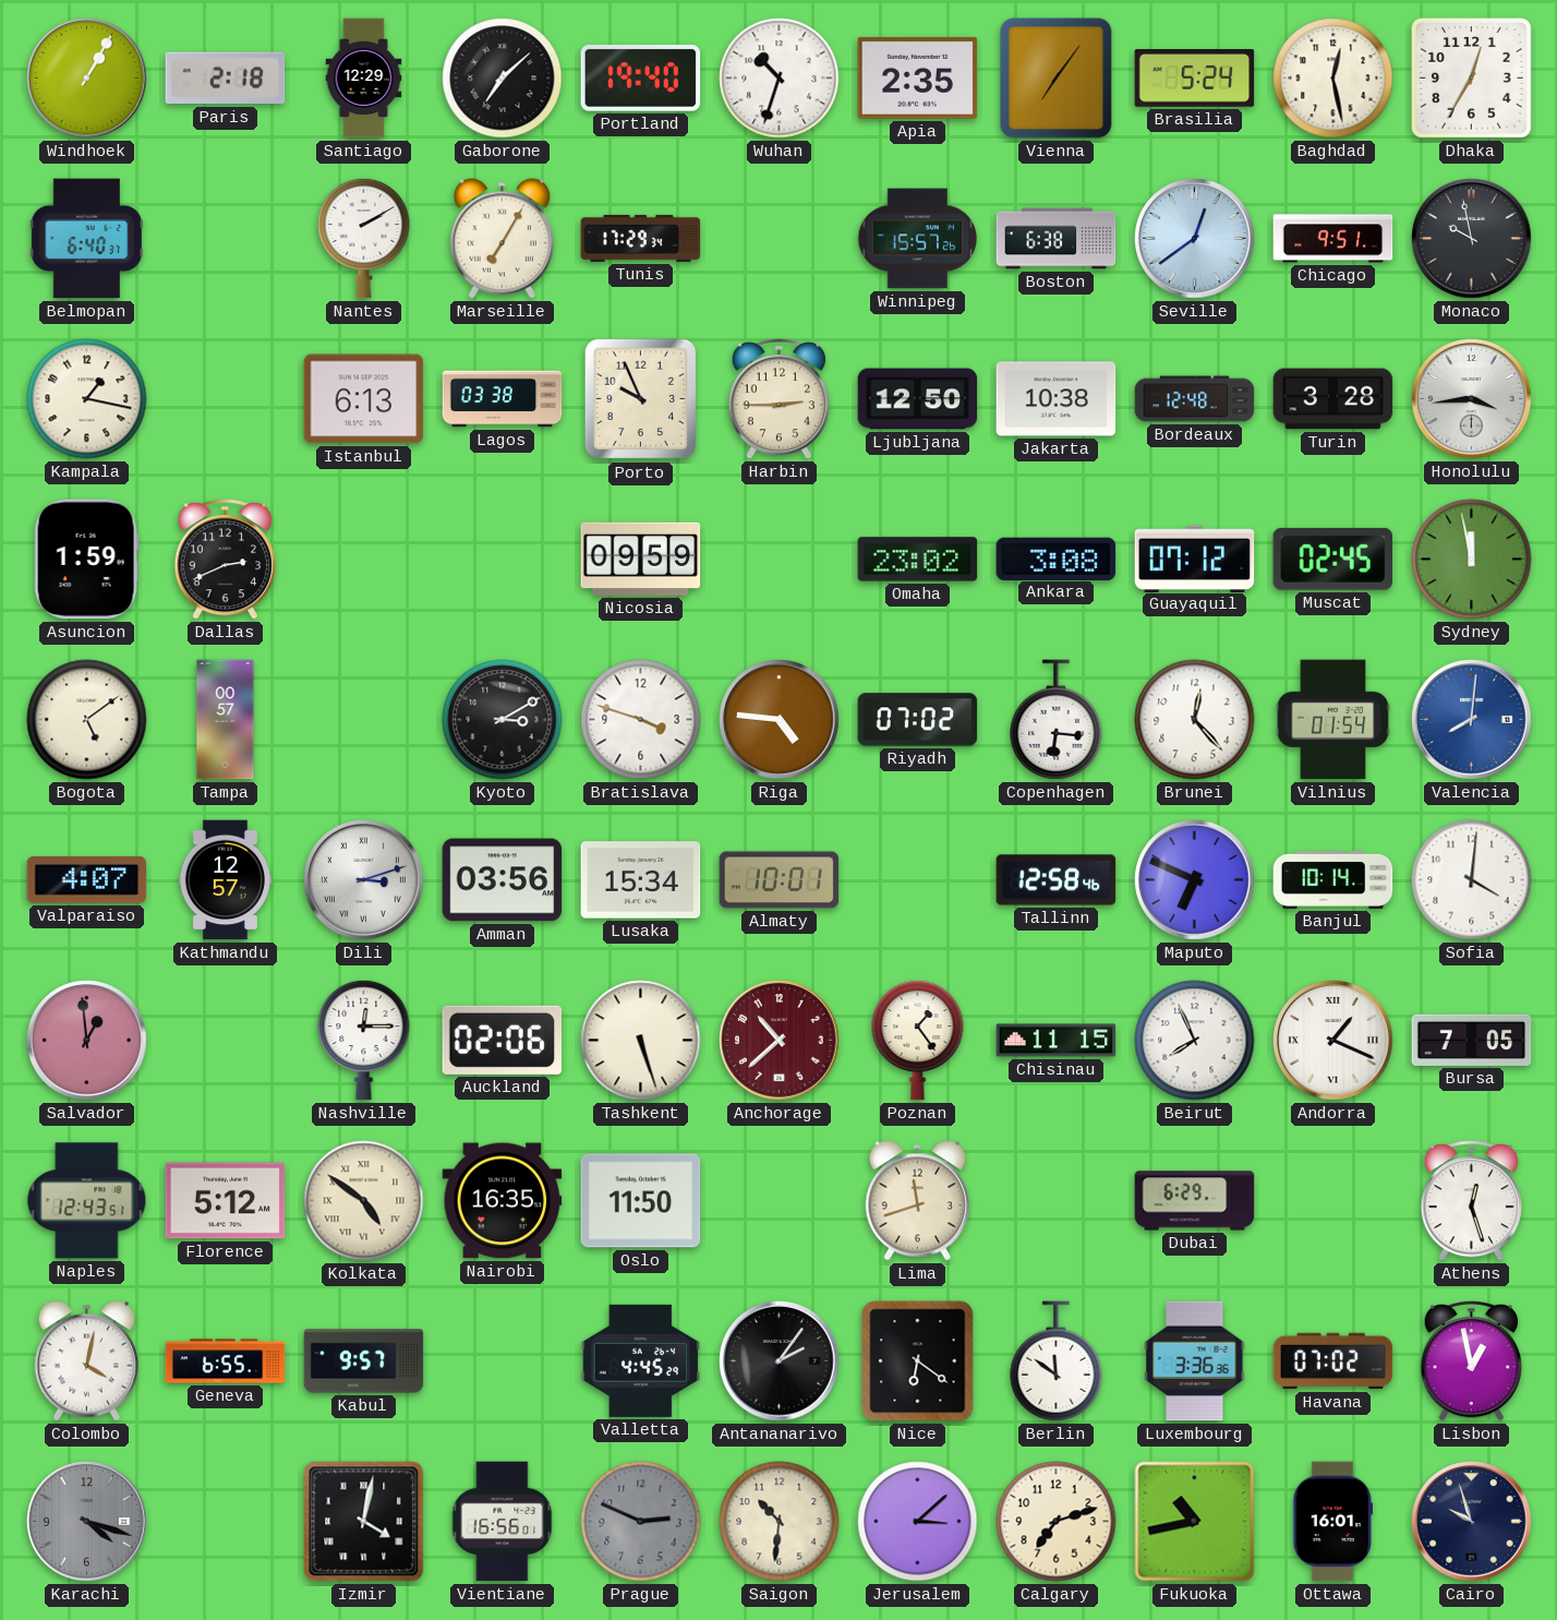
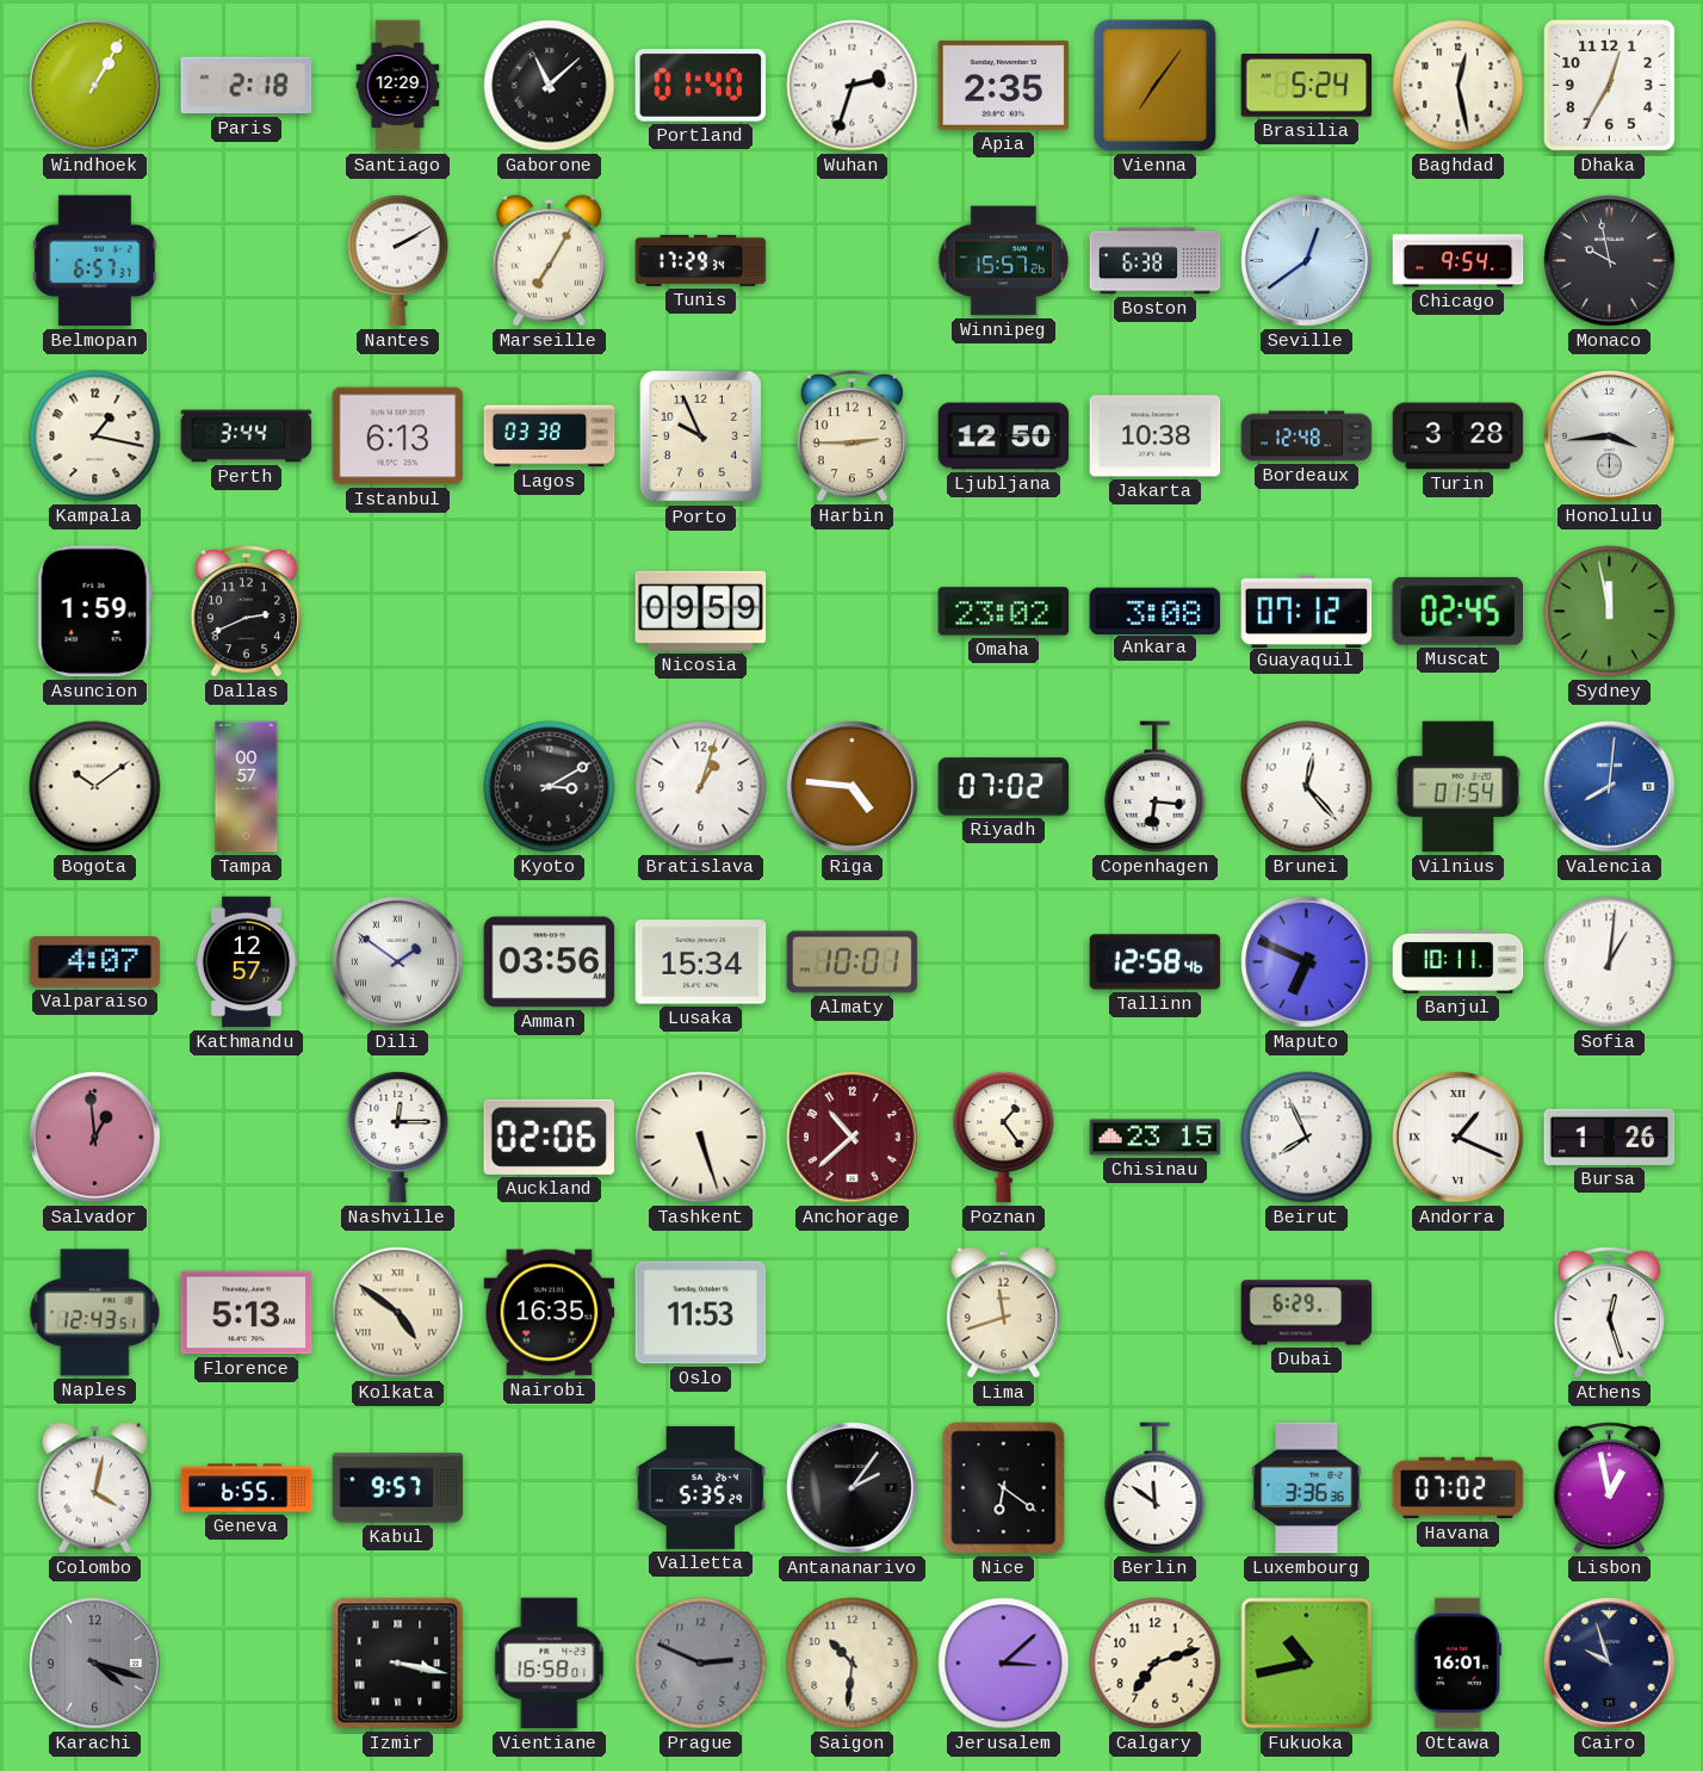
Gaborone: 7:08 -> 11:08 (550, 86)
Portland: 19:40 -> 01:40 (701, 86)
Wuhan: 10:33 -> 2:33 (853, 86)
Belmopan: 6:40 -> 6:57 (94, 261)
Chicago: 9:51 -> 9:54 (1459, 261)
Perth: none -> 3:44 (247, 436)
Bogota: 5:09 -> 10:09 (95, 787)
Bratislava: 3:48 -> 1:03 (701, 787)
Dili: 3:12 -> 1:51 (398, 962)
Banjul: 10:14 -> 10:11 (1459, 961)
Sofia: 4:01 -> 1:01 (1610, 962)
Chisinau: 11:15 -> 23:15 (1156, 1138)
Bursa: 7:05 -> 1:26 (1610, 1137)
Florence: 5:12 -> 5:13 (247, 1313)
Oslo: 11:50 -> 11:53 (701, 1313)
Valletta: 4:45 -> 5:35 (701, 1487)
Izmir: 4:02 -> 3:17 (398, 1664)
Vientiane: 16:56 -> 16:58 (550, 1664)
